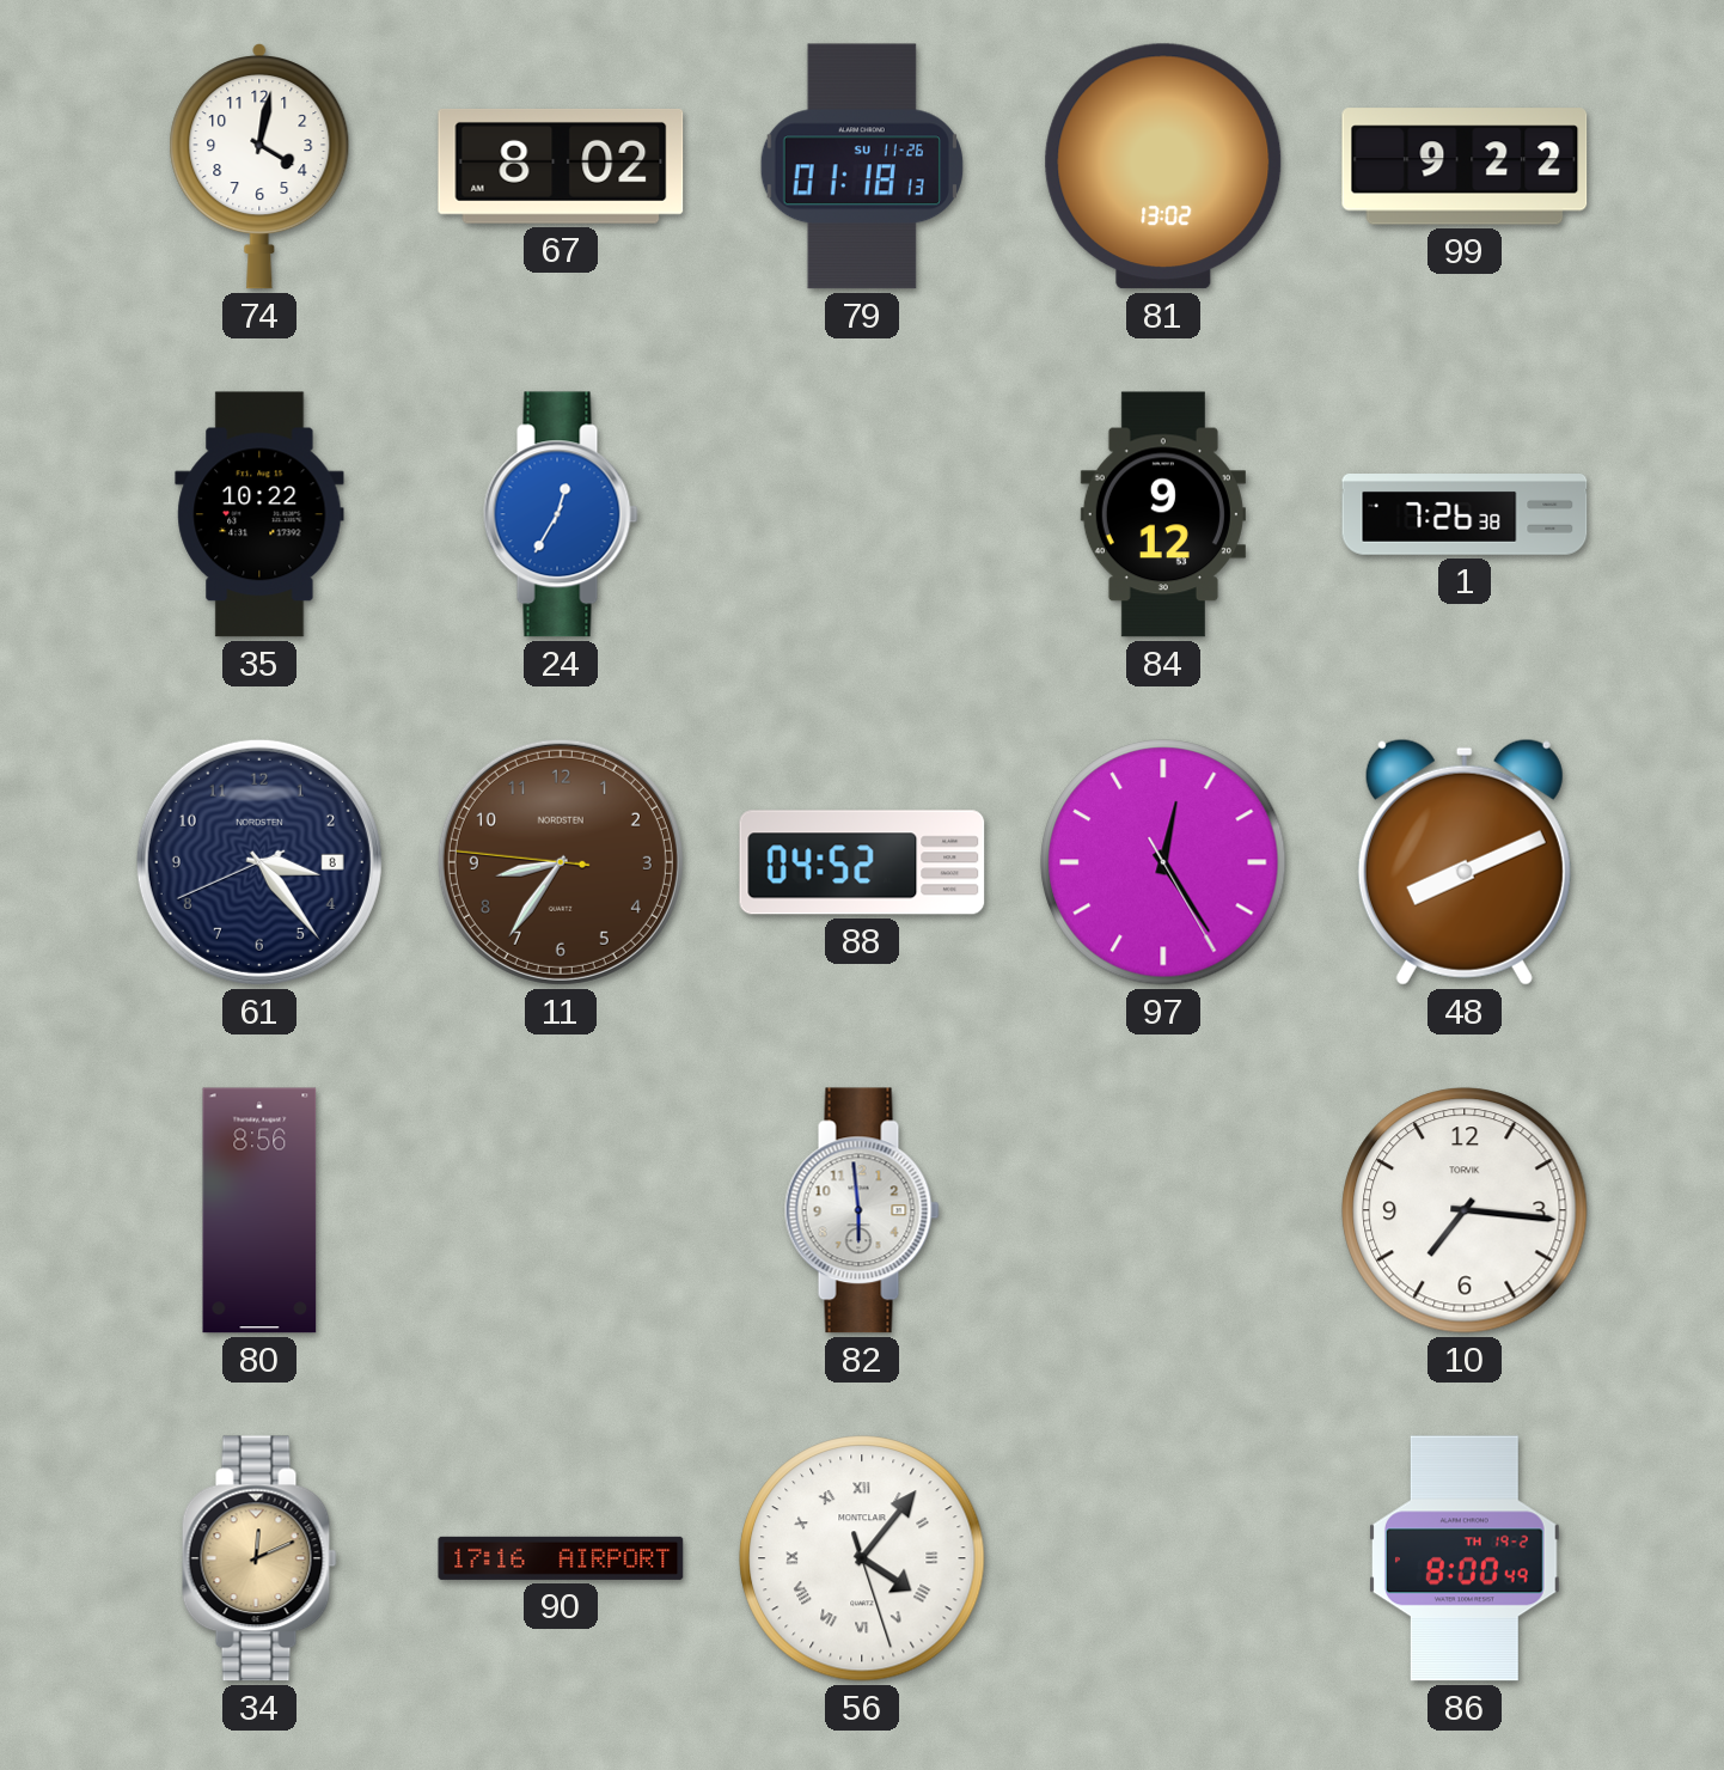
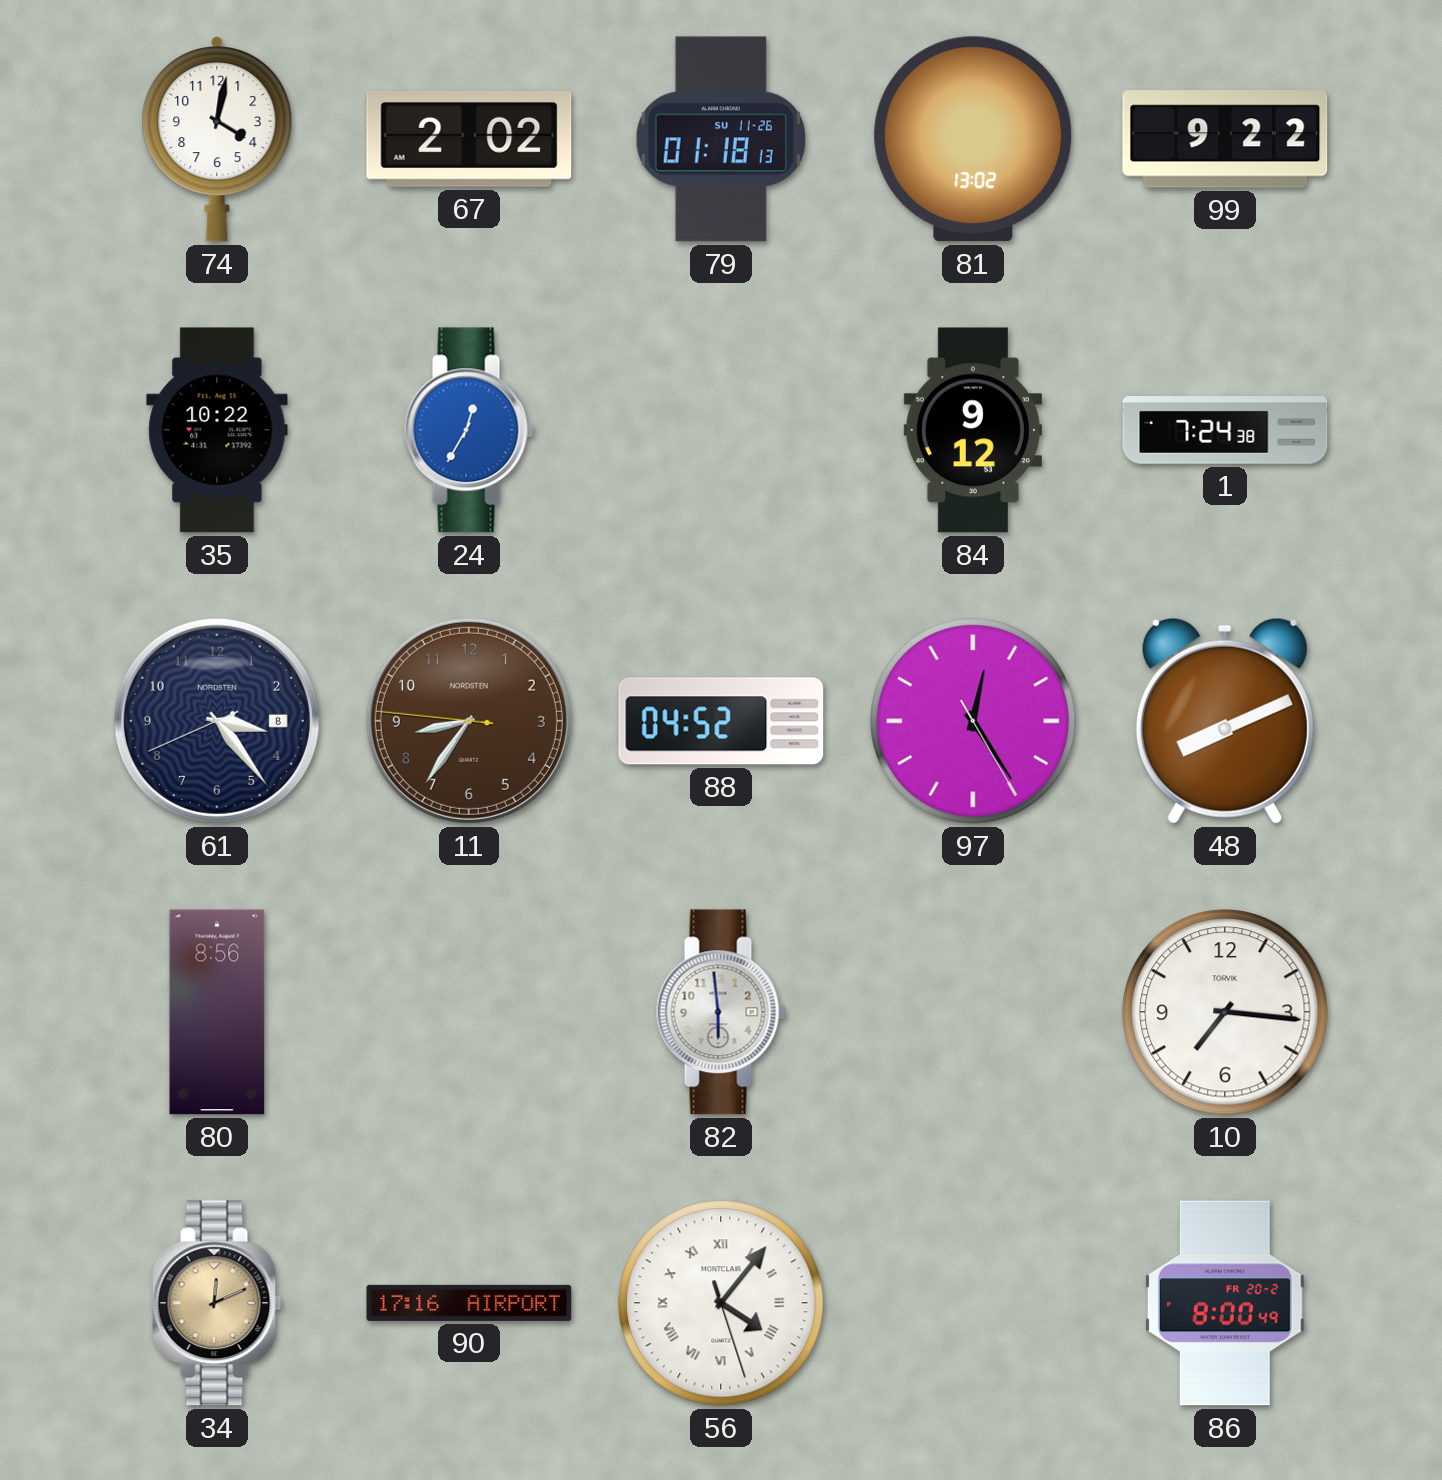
67: 8:02 -> 2:02 (469, 139)
1: 7:26 -> 7:24 (1225, 430)
86 date: TH 19-2 -> FR 20-2 (1225, 1303)
